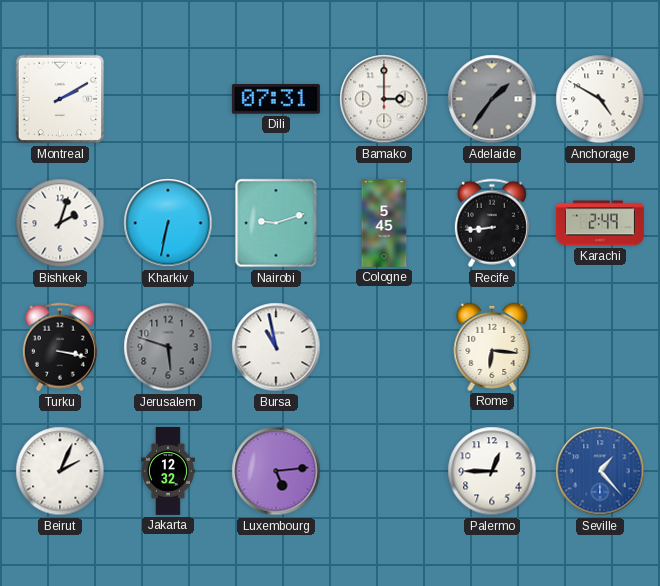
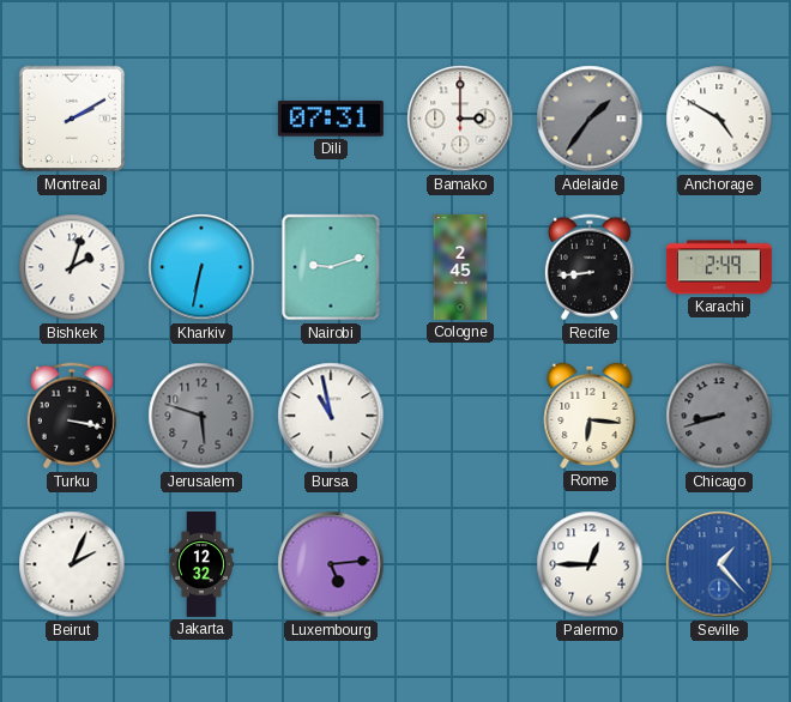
Cologne: 5:45 -> 2:45 (460, 267)
Chicago: none -> 8:42 (719, 416)
